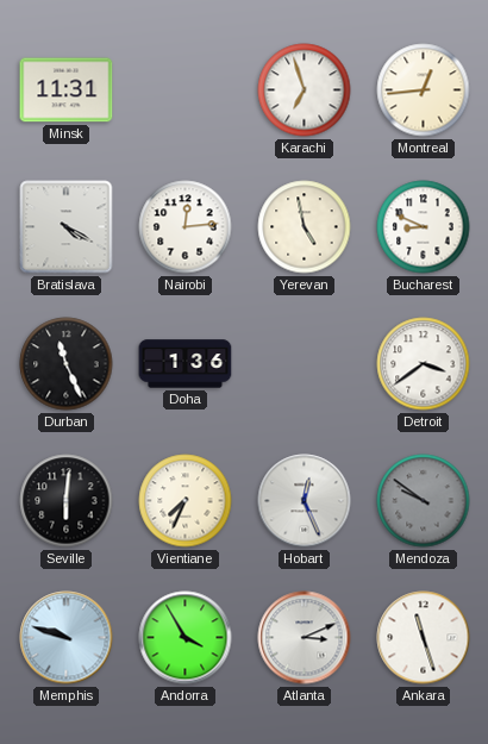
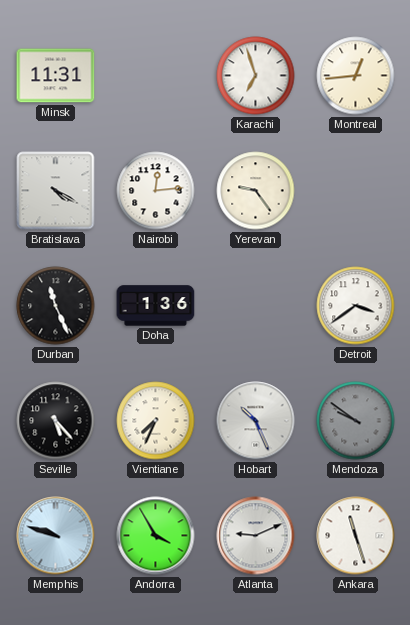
Yerevan: 4:58 -> 9:24 (256, 191)
Bucharest: 8:49 -> none (424, 227)
Seville: 6:01 -> 5:23 (56, 421)
Hobart: 12:26 -> 10:26 (256, 421)
Atlanta: 3:11 -> 9:11 (256, 536)
